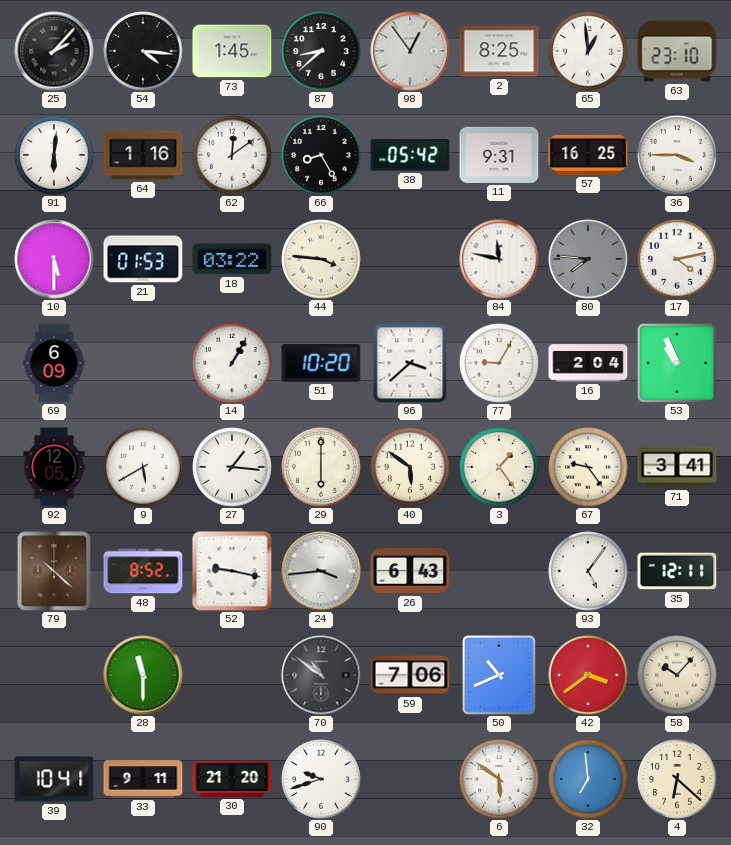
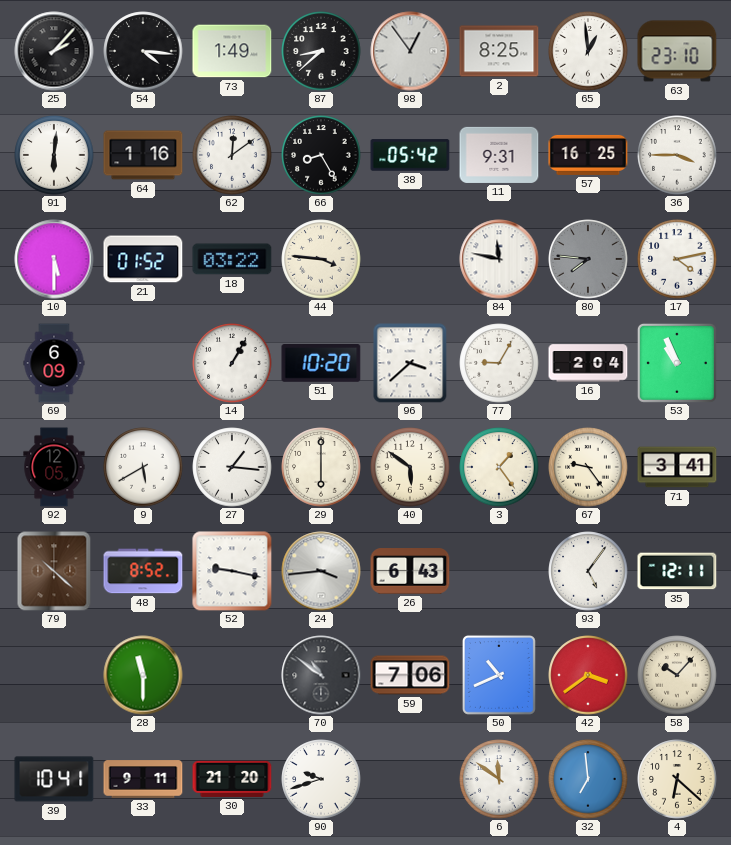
73: 1:45 -> 1:49 (232, 51)
21: 01:53 -> 01:52 (143, 259)
6: 5:51 -> 11:51 (499, 779)
